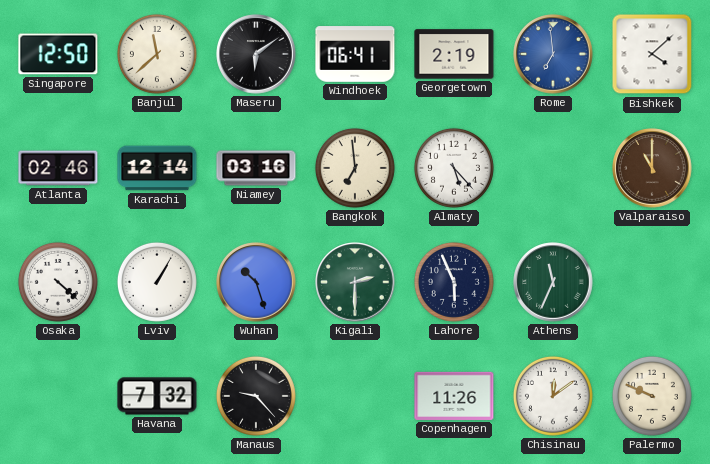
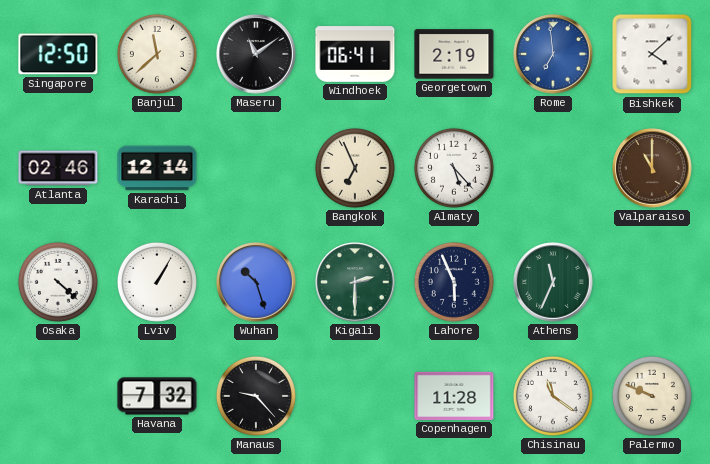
Maseru: 6:09 -> 11:09 (256, 54)
Niamey: 03:16 -> none (256, 168)
Bangkok: 6:59 -> 6:56 (355, 168)
Copenhagen: 11:26 -> 11:28 (454, 396)
Chisinau: 12:09 -> 11:21 (553, 396)
